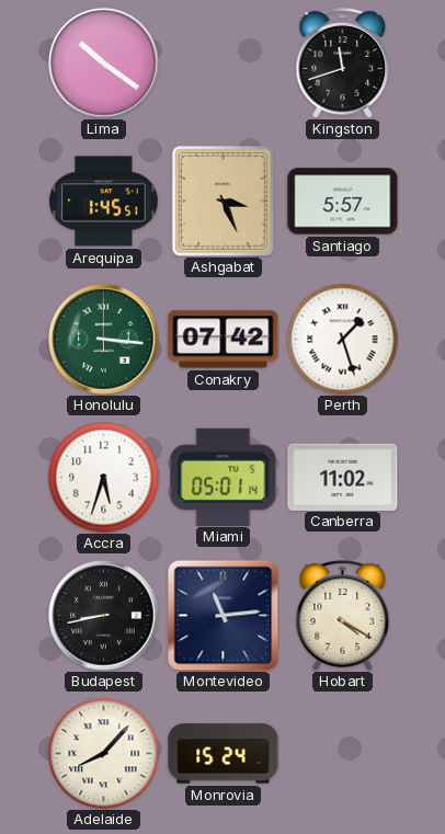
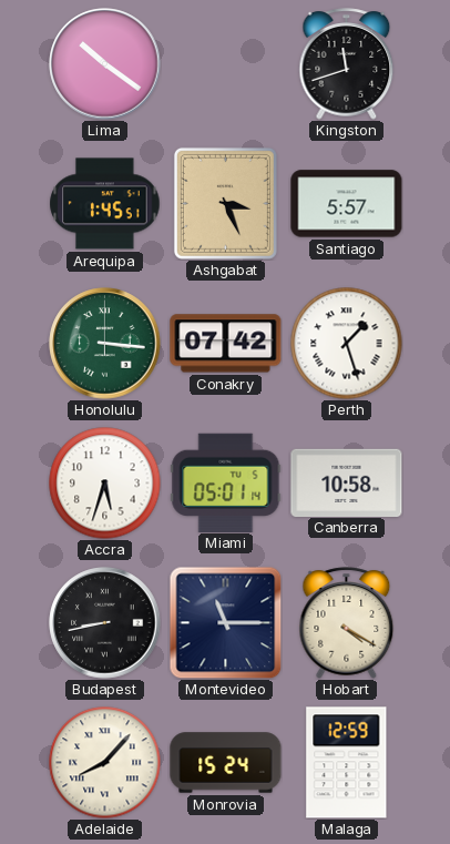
Canberra: 11:02 -> 10:58 (347, 482)
Montevideo: 11:14 -> 11:15 (225, 622)
Malaga: none -> 12:59 (347, 763)
